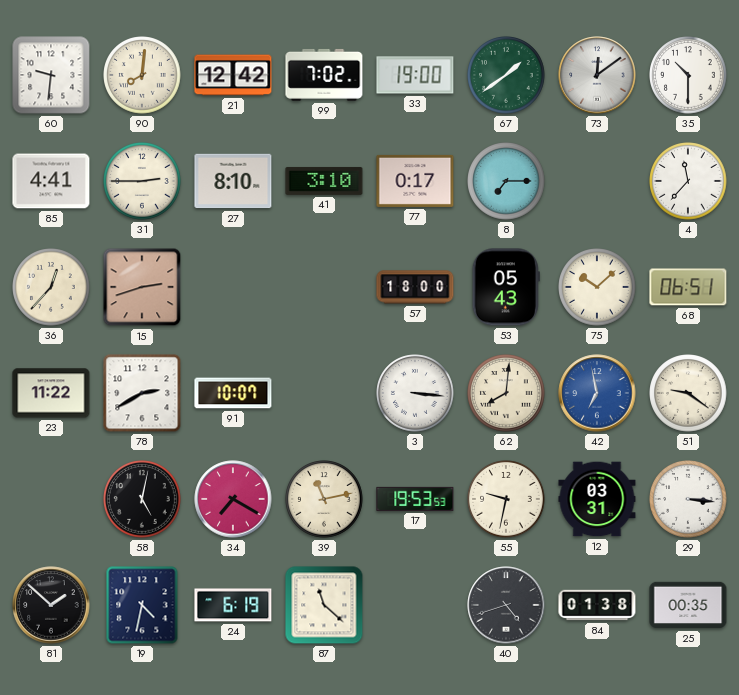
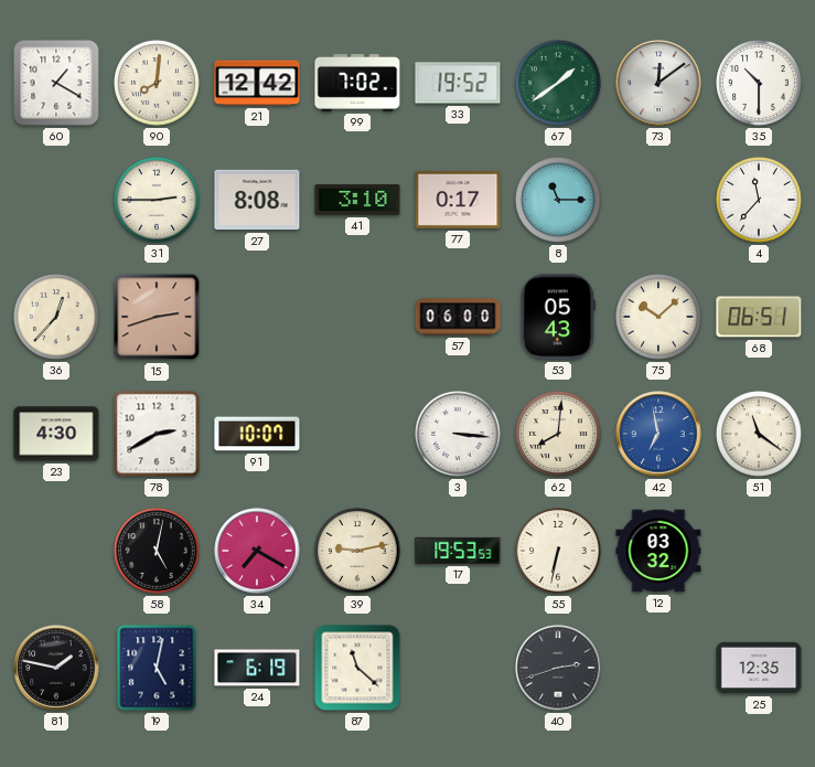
60: 9:31 -> 1:20 (56, 83)
33: 19:00 -> 19:52 (458, 83)
85: 4:41 -> none (51, 181)
27: 8:10 -> 8:08 (257, 200)
8: 7:15 -> 11:15 (558, 200)
57: 18:00 -> 06:00 (458, 317)
23: 11:22 -> 4:30 (56, 434)
51: 9:21 -> 11:21 (759, 434)
39: 11:13 -> 9:13 (357, 551)
55: 9:32 -> 6:32 (558, 551)
12: 03:31 -> 03:32 (658, 551)
29: 3:16 -> none (688, 499)
81: 1:52 -> 1:47 (56, 668)
19: 4:32 -> 5:02 (157, 668)
40: 4:42 -> 2:42 (558, 668)
84: 01:38 -> none (597, 605)
25: 00:35 -> 12:35 (759, 668)
